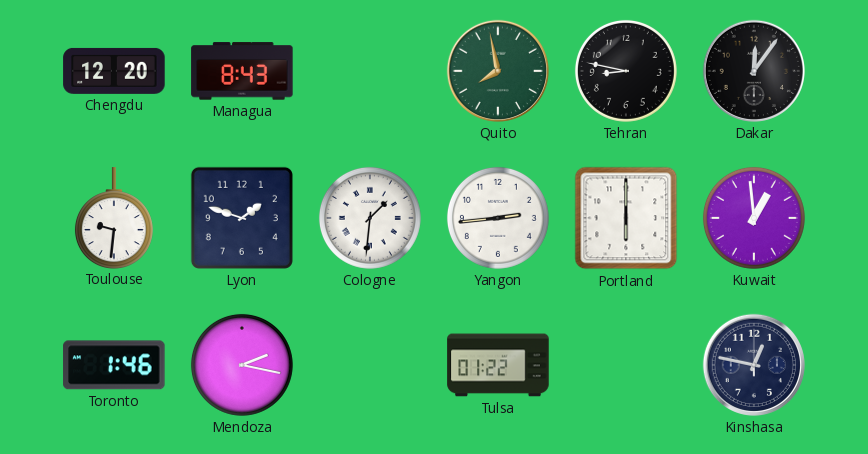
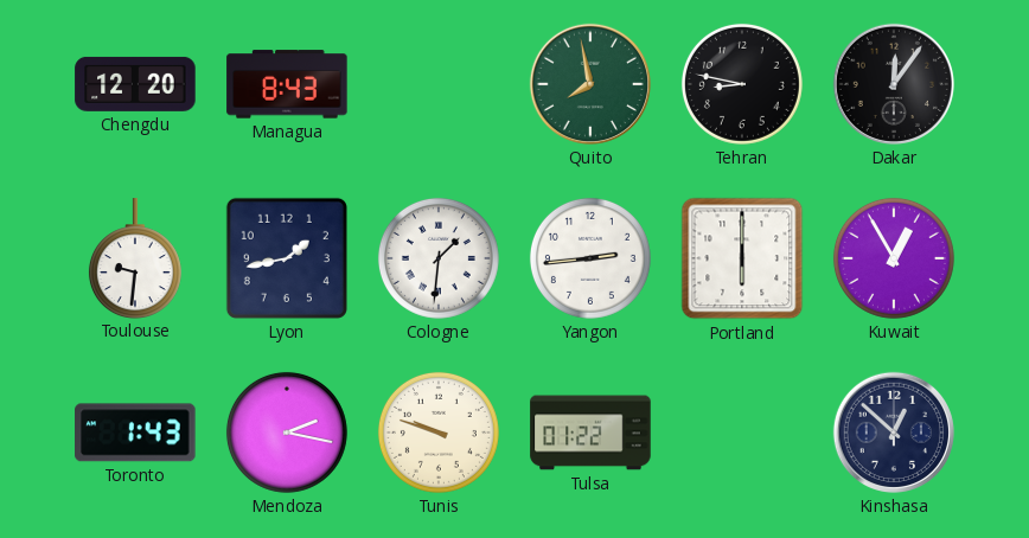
Lyon: 1:48 -> 1:43 (287, 258)
Kuwait: 12:59 -> 12:55 (894, 258)
Toronto: 1:46 -> 1:43 (135, 433)
Tunis: none -> 9:48 (439, 433)
Kinshasa: 12:47 -> 12:52 (894, 433)
